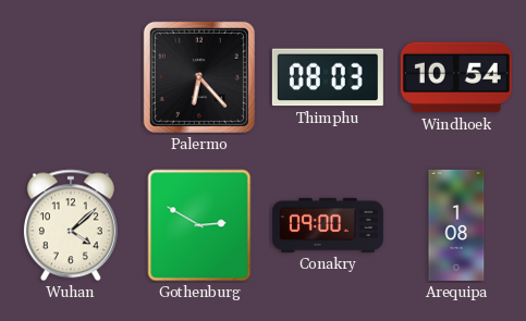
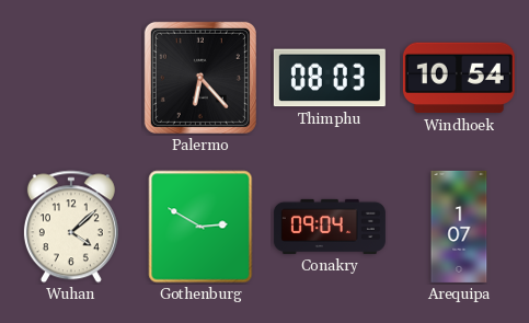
Conakry: 09:00 -> 09:04 (330, 227)
Arequipa: 1:08 -> 1:07 (459, 227)
